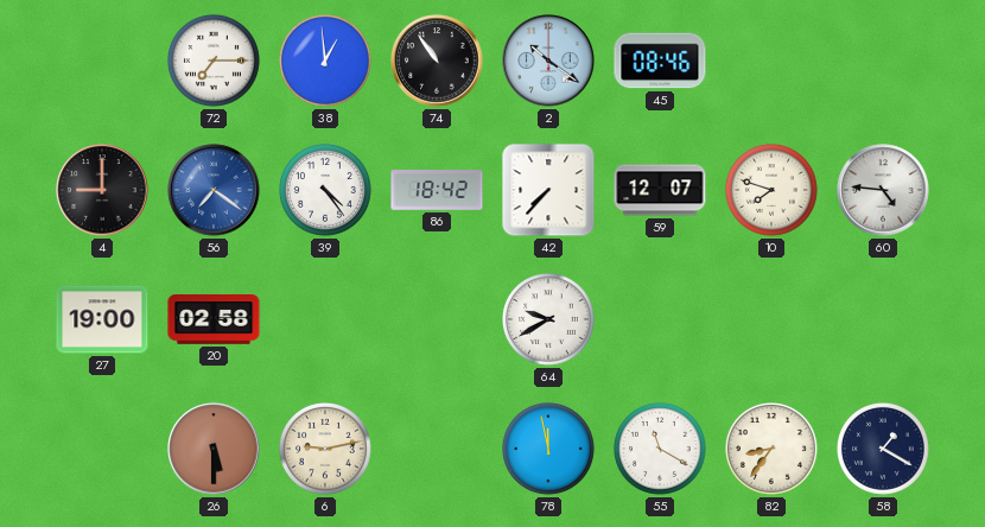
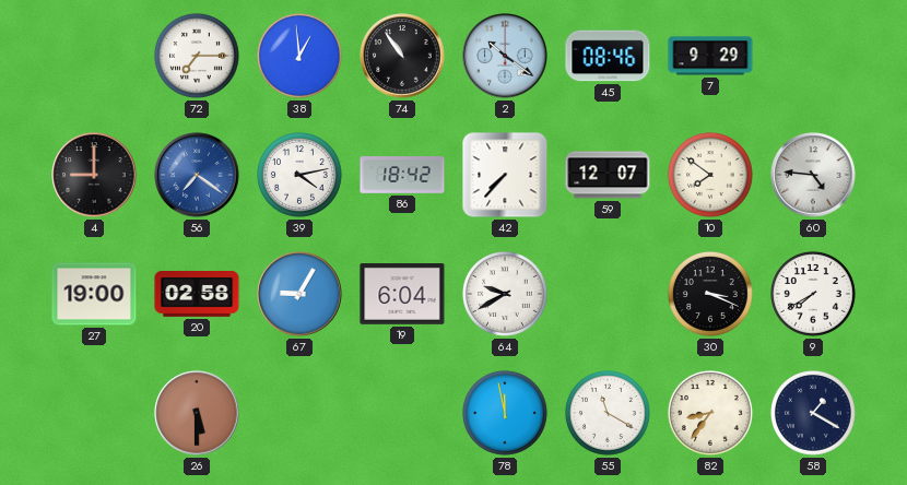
7: none -> 9:29 (710, 56)
39: 4:24 -> 4:13 (301, 176)
10: 7:48 -> 7:51 (711, 176)
67: none -> 9:05 (299, 294)
19: none -> 6:04 (402, 295)
30: none -> 3:19 (711, 295)
9: none -> 7:40 (814, 295)
6: 9:13 -> none (326, 450)
